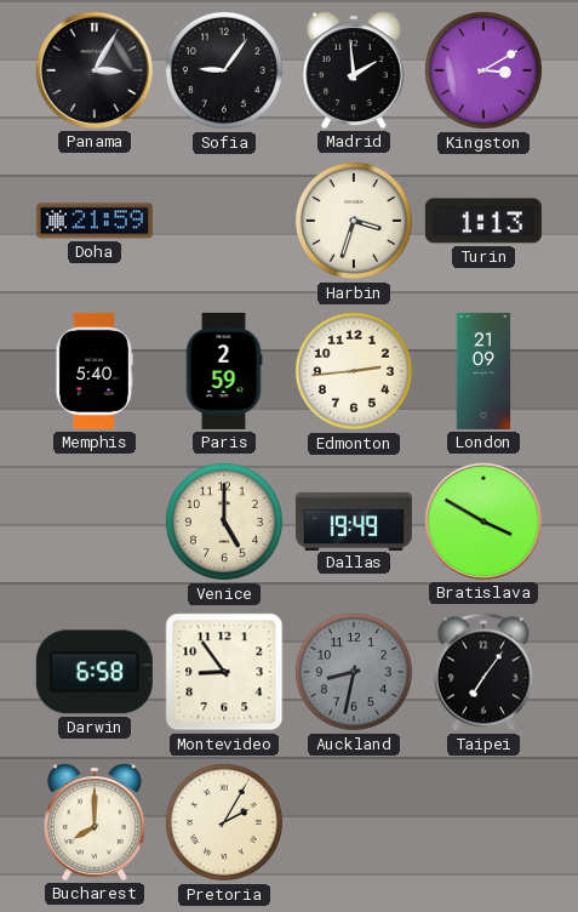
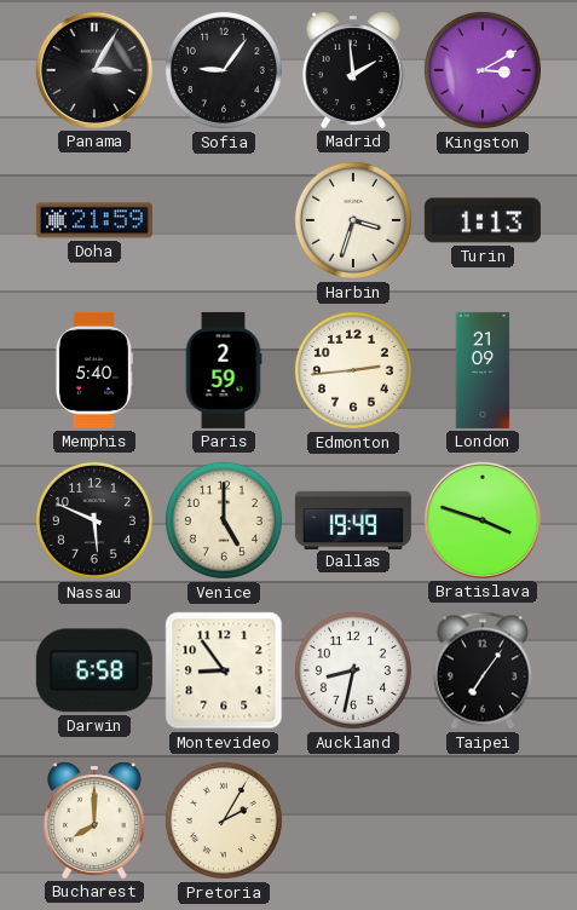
Nassau: none -> 5:49 (94, 520)
Bratislava: 3:50 -> 3:48 (483, 520)
Auckland dial: grey -> white (353, 670)
